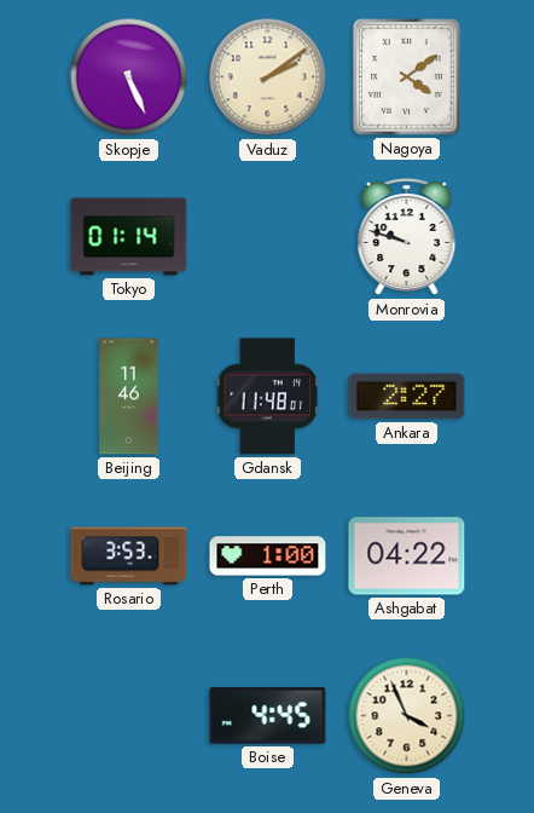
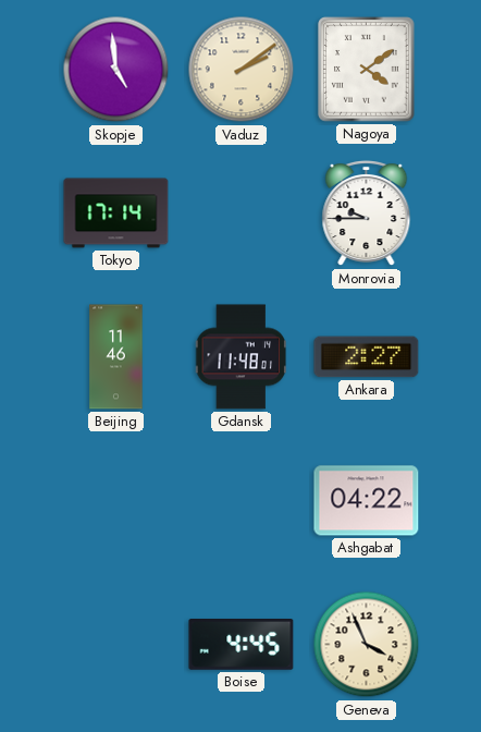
Skopje: 5:26 -> 4:59 (116, 70)
Tokyo: 01:14 -> 17:14 (116, 213)
Monrovia: 9:48 -> 9:45 (367, 213)
Rosario: 3:53 -> none (129, 557)
Perth: 1:00 -> none (268, 557)
